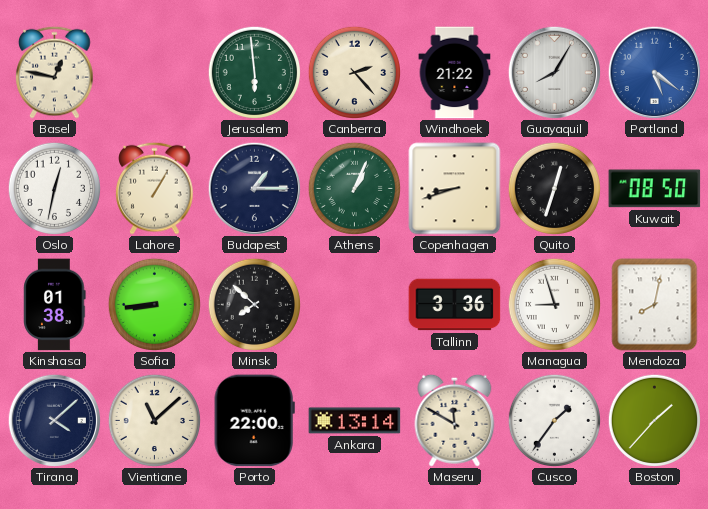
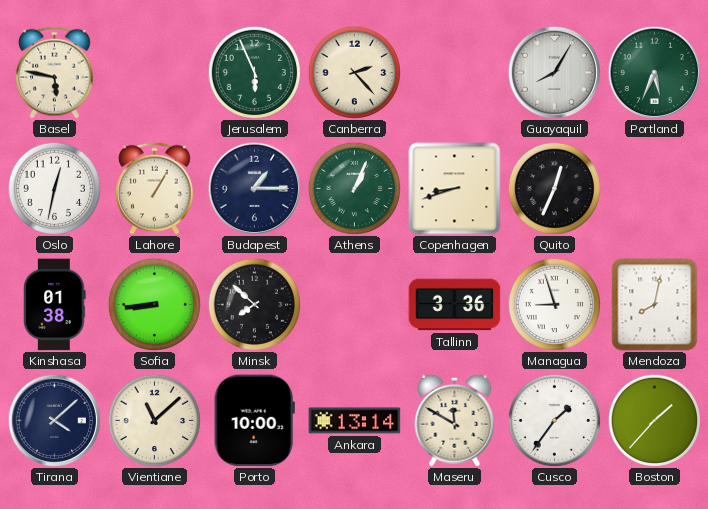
Basel: 12:47 -> 5:47 (55, 72)
Jerusalem: 5:59 -> 5:56 (254, 72)
Windhoek: 21:22 -> none (455, 73)
Portland: 5:21 -> 5:34 (654, 72)
Portland dial: blue -> green (654, 72)
Quito: 12:33 -> 12:34 (554, 188)
Kuwait: 08:50 -> none (655, 189)
Porto: 22:00 -> 10:00 (254, 421)
